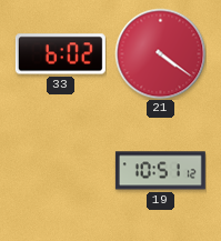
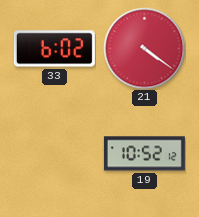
19: 10:51 -> 10:52 (144, 154)
